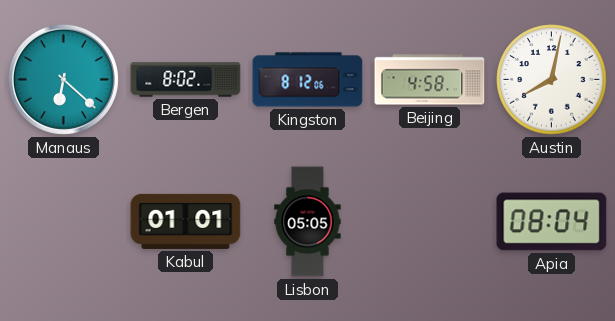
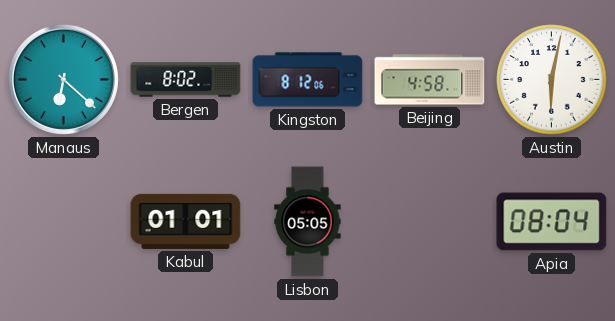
Austin: 8:02 -> 6:02 (552, 80)
